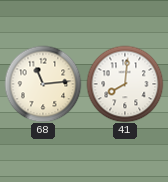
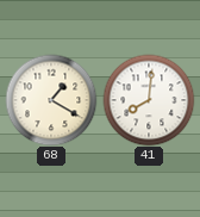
68: 11:14 -> 1:20 (51, 100)
